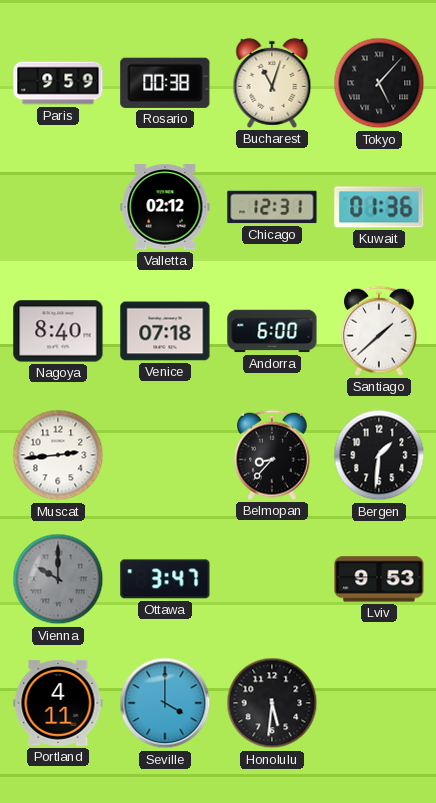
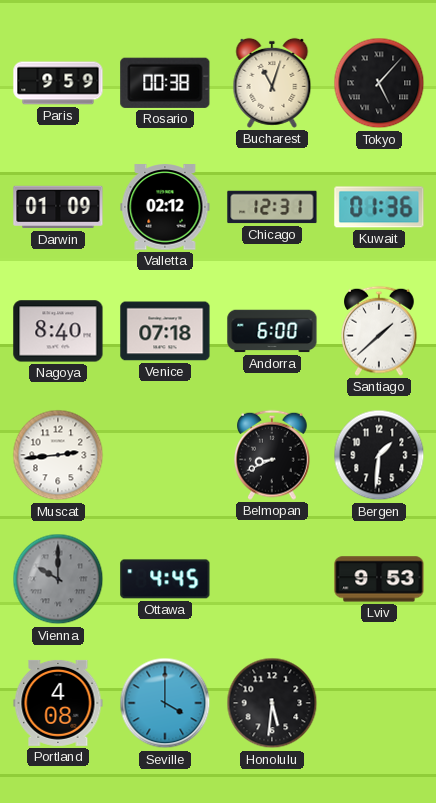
Darwin: none -> 01:09 (58, 207)
Belmopan: 8:37 -> 8:41 (273, 455)
Ottawa: 3:47 -> 4:45 (165, 579)
Portland: 4:11 -> 4:08 (58, 703)
